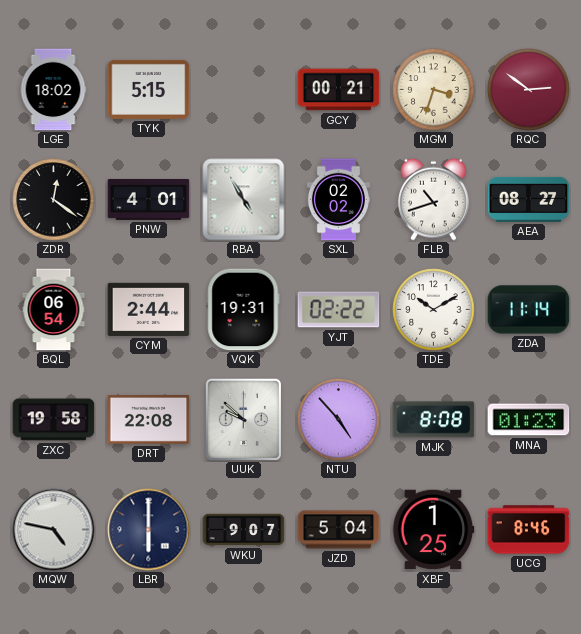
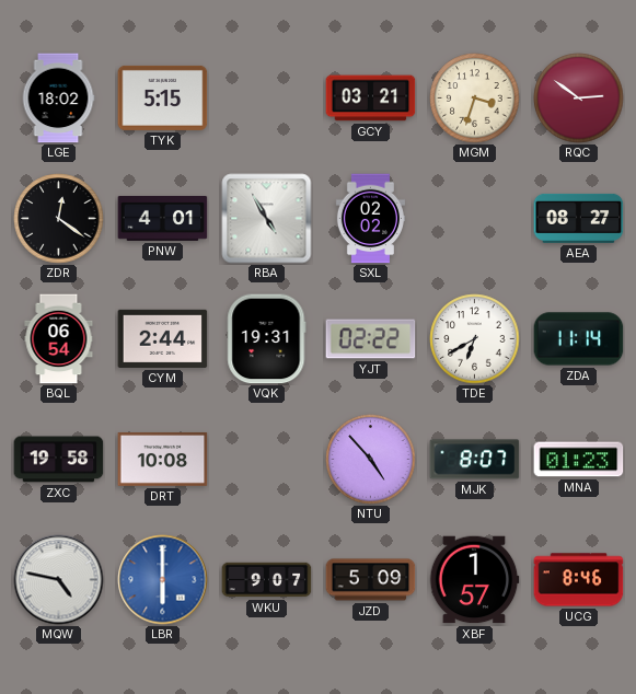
GCY: 00:21 -> 03:21 (371, 99)
FLB: 10:42 -> none (434, 199)
TDE: 10:10 -> 6:40 (475, 339)
DRT: 22:08 -> 10:08 (163, 460)
UUK: 9:52 -> none (243, 419)
MJK: 8:08 -> 8:07 (475, 460)
LBR dial: navy -> blue (163, 580)
JZD: 5:04 -> 5:09 (371, 580)
XBF: 1:25 -> 1:57 (474, 580)
